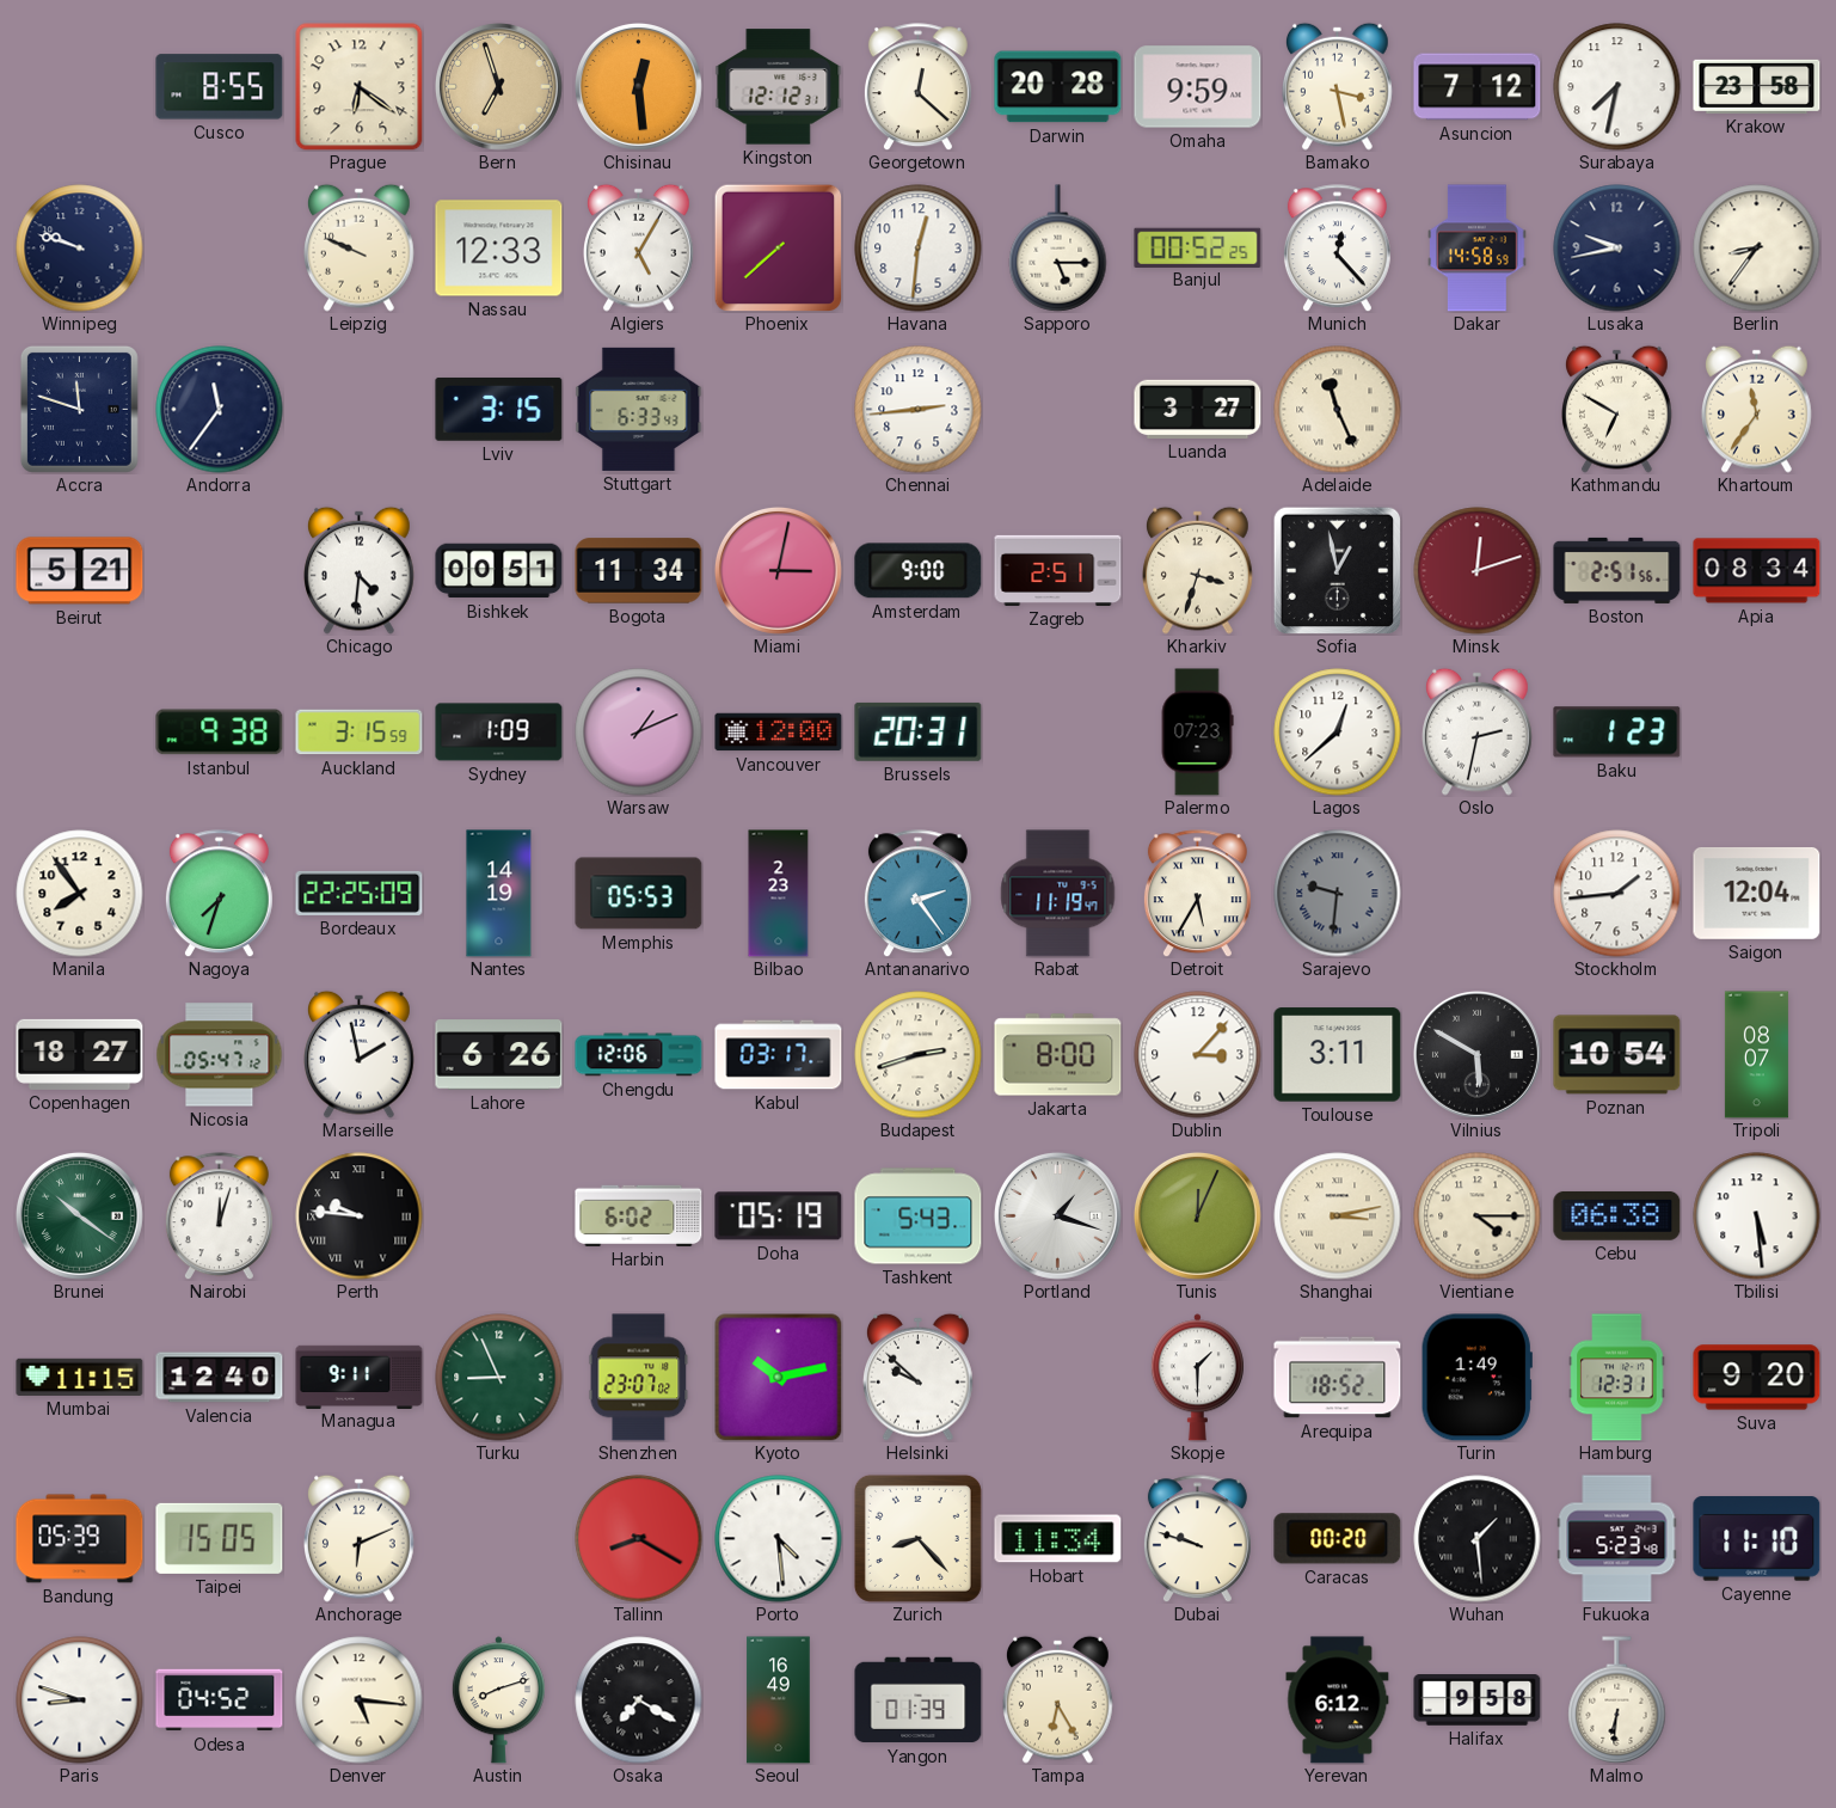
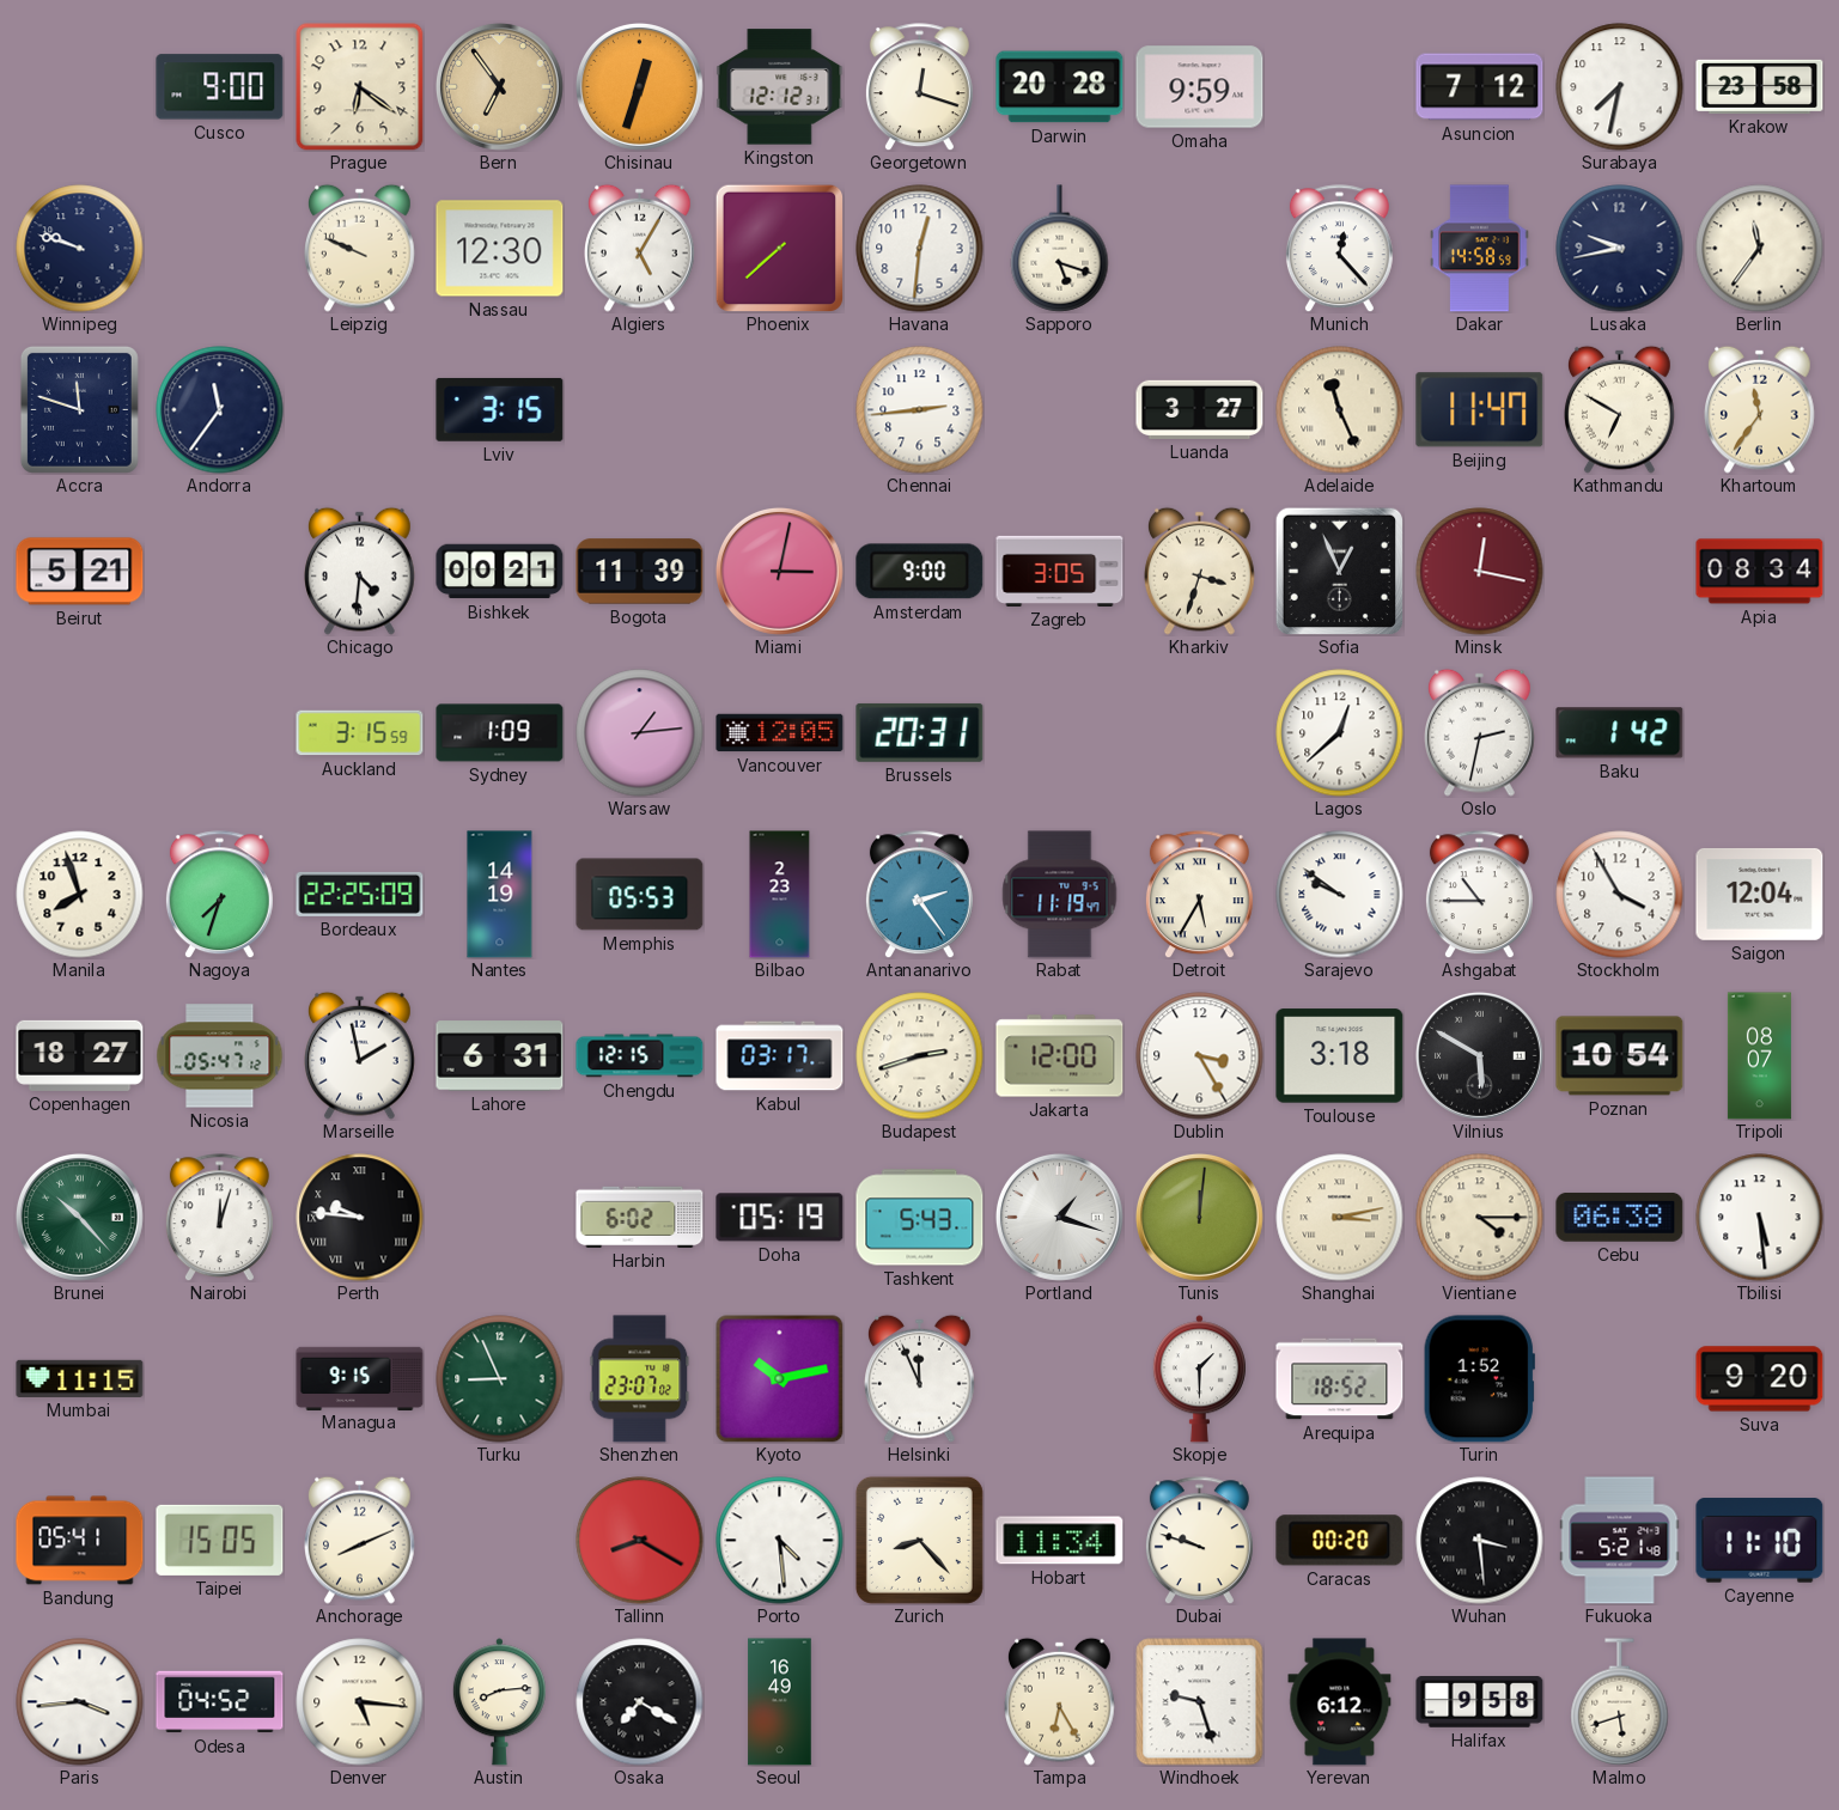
Cusco: 8:55 -> 9:00 (220, 87)
Bern: 6:57 -> 6:54 (499, 86)
Chisinau: 12:29 -> 12:33 (639, 86)
Georgetown: 12:22 -> 12:18 (919, 87)
Bamako: 3:28 -> none (1338, 86)
Nassau: 12:33 -> 12:30 (500, 249)
Sapporo: 5:15 -> 5:18 (1060, 249)
Banjul: 00:52 -> none (1198, 247)
Berlin: 8:36 -> 11:36 (1760, 249)
Stuttgart: 6:33 -> none (639, 409)
Beijing: none -> 11:47 (1480, 410)
Bishkek: 00:51 -> 00:21 (500, 572)
Bogota: 11:34 -> 11:39 (640, 572)
Zagreb: 2:51 -> 3:05 (1060, 571)
Sofia: 12:58 -> 12:56 (1339, 571)
Minsk: 12:12 -> 12:17 (1480, 572)
Boston: 2:51 -> none (1617, 570)
Istanbul: 9:38 -> none (220, 733)
Warsaw: 1:11 -> 1:14 (640, 733)
Vancouver: 12:00 -> 12:05 (780, 733)
Palermo: 07:23 -> none (1197, 733)
Baku: 1:23 -> 1:42 (1620, 733)
Manila: 7:54 -> 7:57 (80, 895)
Sarajevo: 9:31 -> 9:51 (1340, 895)
Sarajevo dial: grey -> white (1340, 895)
Ashgabat: none -> 10:45 (1479, 895)
Stockholm: 1:44 -> 3:55 (1620, 895)
Lahore: 6:26 -> 6:31 (500, 1056)
Chengdu: 12:06 -> 12:15 (640, 1056)
Jakarta: 8:00 -> 12:00 (1060, 1056)
Dublin: 3:07 -> 3:25 (1200, 1056)
Toulouse: 3:11 -> 3:18 (1340, 1056)
Brunei: 10:21 -> 10:23 (79, 1217)
Tunis: 12:04 -> 12:01 (1199, 1217)
Valencia: 12:40 -> none (220, 1378)
Managua: 9:11 -> 9:15 (360, 1378)
Helsinki: 9:52 -> 11:56 (920, 1378)
Turin: 1:49 -> 1:52 (1479, 1379)
Hamburg: 12:31 -> none (1617, 1378)
Bandung: 05:39 -> 05:41 (80, 1541)
Anchorage: 6:11 -> 8:11 (360, 1540)
Wuhan: 1:29 -> 3:29 (1480, 1541)
Fukuoka: 5:23 -> 5:21 (1620, 1541)
Paris: 8:48 -> 3:44 (80, 1702)
Austin: 8:12 -> 8:14 (499, 1702)
Yangon: 01:39 -> none (919, 1700)
Windhoek: none -> 9:27 (1200, 1702)
Malmo: 6:31 -> 5:42 (1620, 1702)
